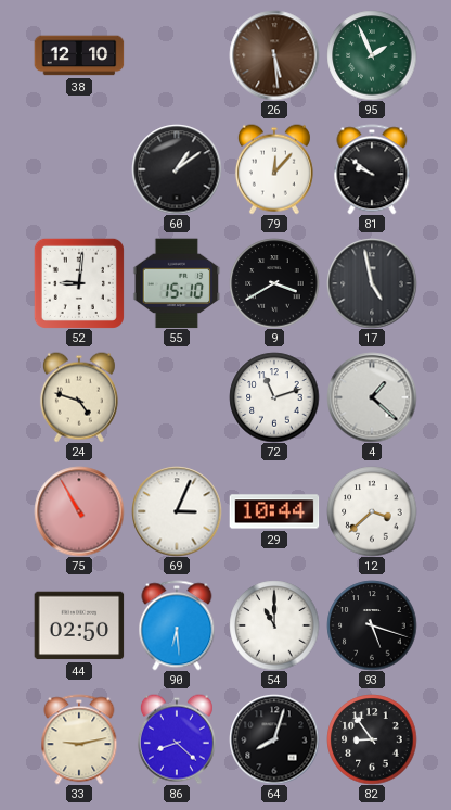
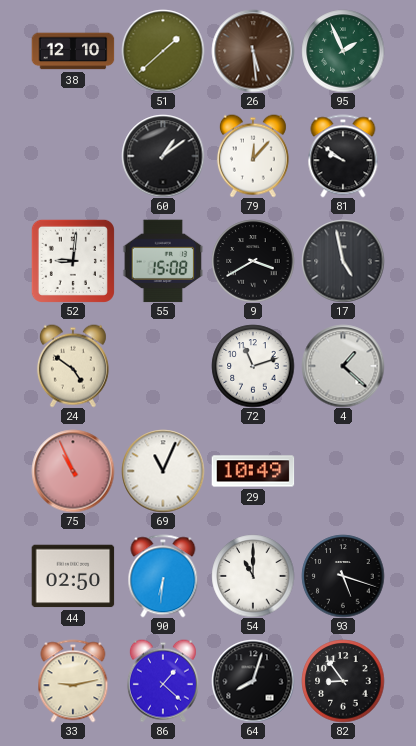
51: none -> 1:38 (163, 51)
55: 15:10 -> 15:08 (163, 261)
24: 4:48 -> 4:51 (73, 366)
75: 10:55 -> 10:56 (73, 471)
69: 3:04 -> 11:04 (163, 471)
29: 10:44 -> 10:49 (253, 471)
12: 3:38 -> none (372, 511)
90: 6:29 -> 6:31 (163, 576)
86: 8:22 -> 1:22 (163, 681)
